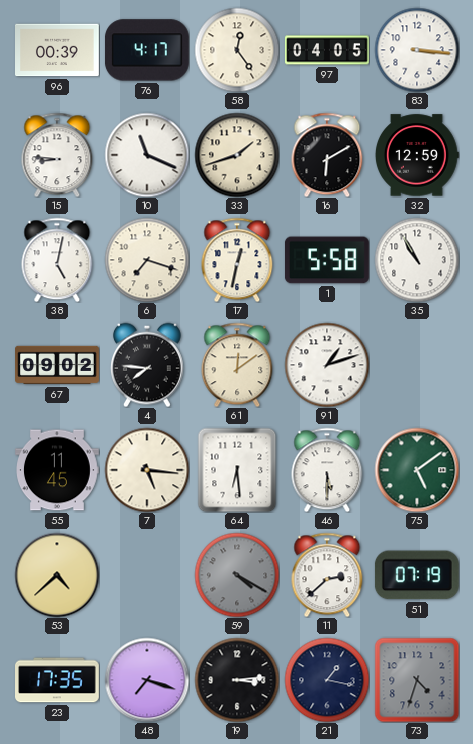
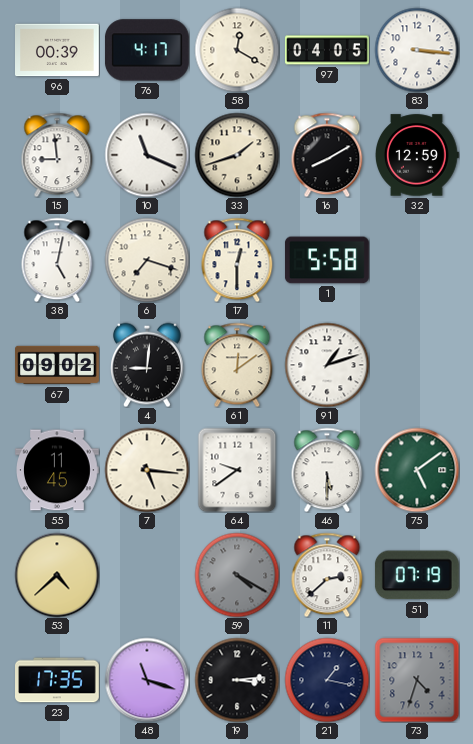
58: 12:24 -> 12:20 (237, 50)
15: 8:46 -> 8:59 (57, 155)
16: 6:10 -> 8:10 (327, 155)
17: 12:32 -> 12:30 (237, 260)
35: 10:55 -> none (417, 260)
4: 7:46 -> 9:01 (147, 365)
64: 6:29 -> 9:39 (237, 470)
48: 7:18 -> 11:18 (147, 680)
